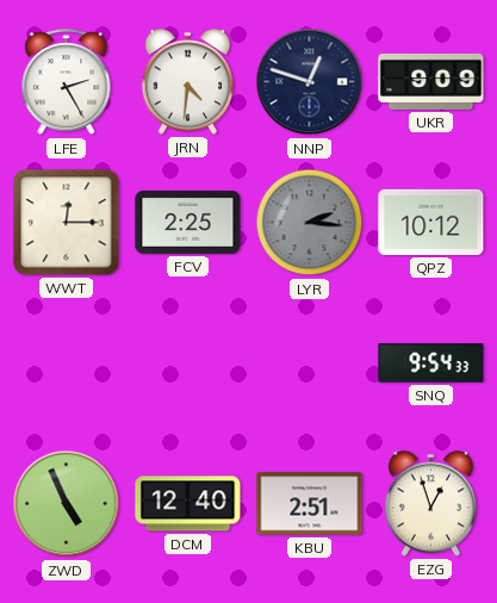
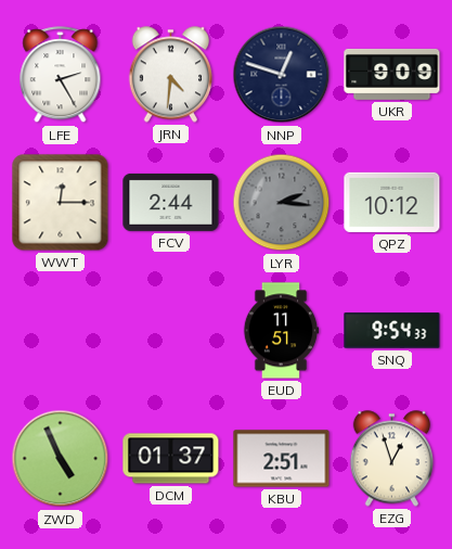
FCV: 2:25 -> 2:44 (171, 202)
EUD: none -> 11:51 (281, 331)
DCM: 12:40 -> 01:37 (171, 459)
